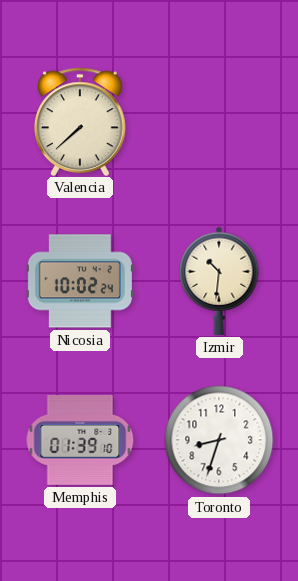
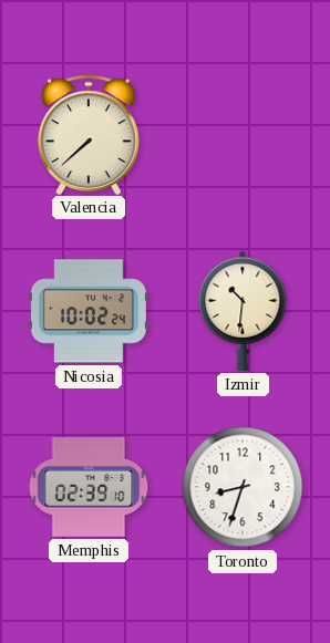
Memphis: 01:39 -> 02:39 (89, 487)
